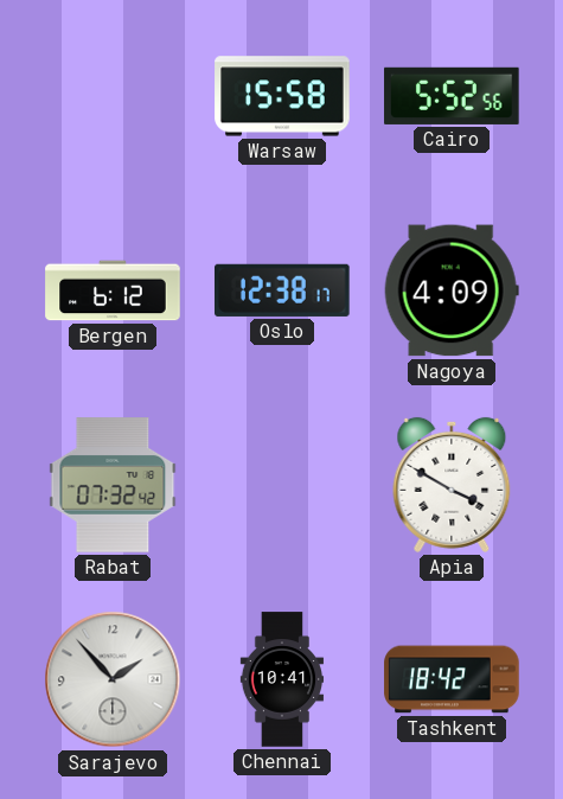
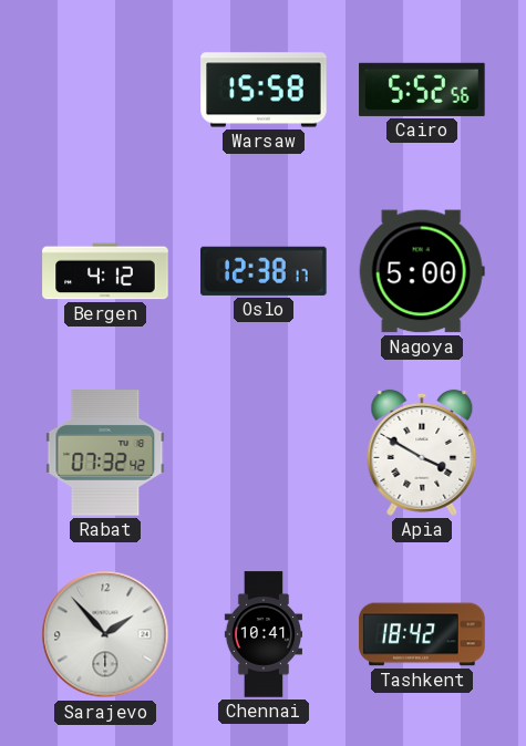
Bergen: 6:12 -> 4:12 (105, 271)
Nagoya: 4:09 -> 5:00 (422, 271)
